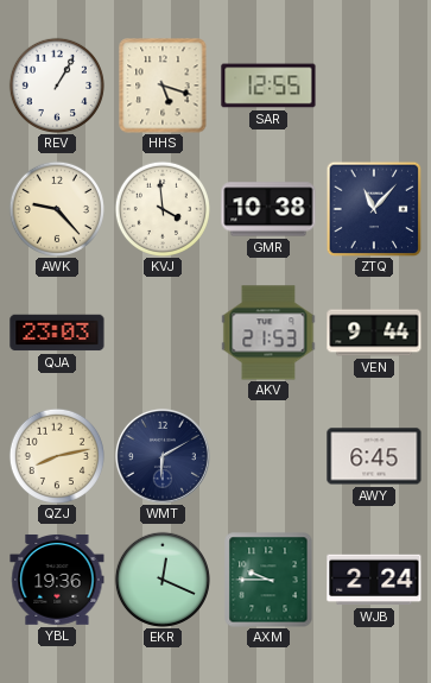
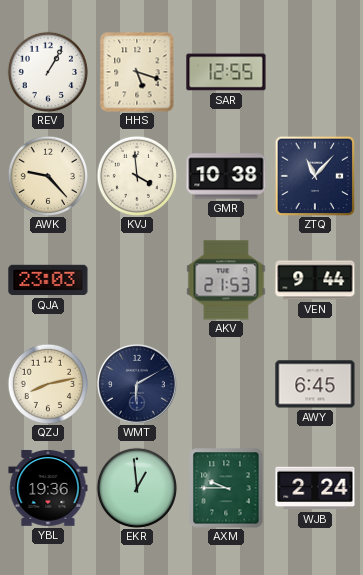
EKR: 12:19 -> 12:59 (137, 488)
